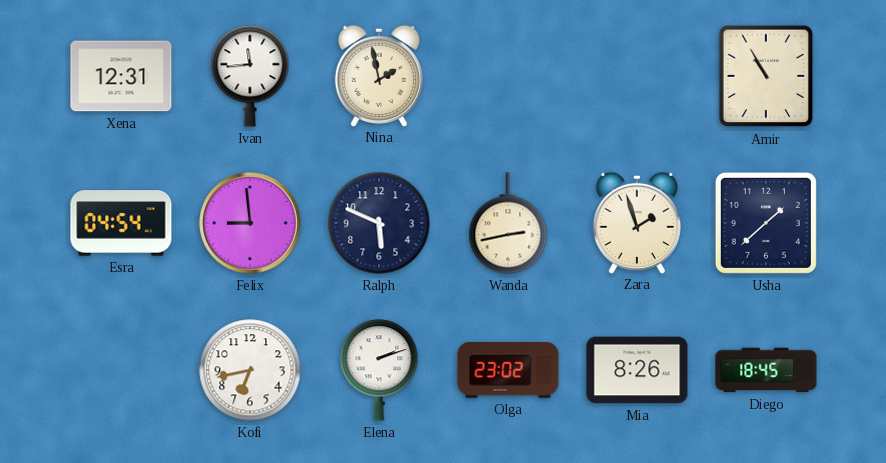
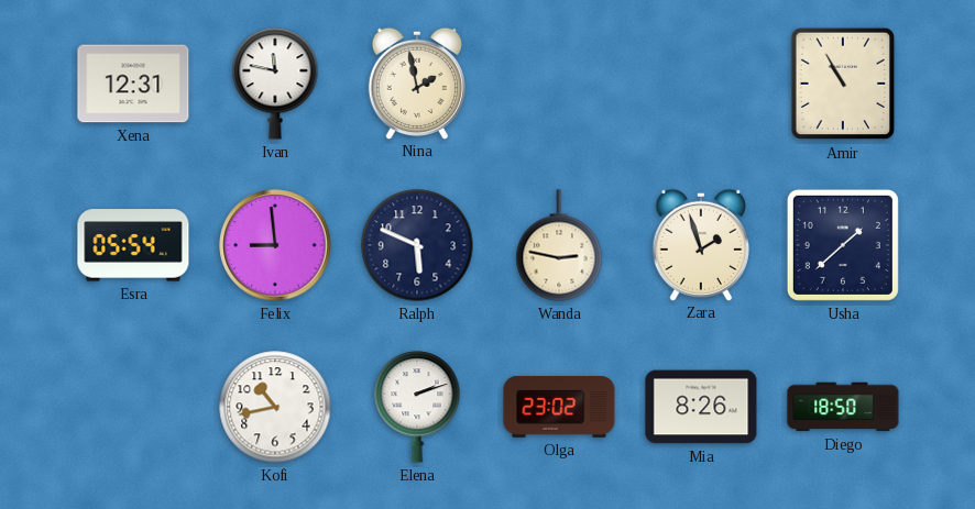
Ivan: 11:44 -> 11:47 (275, 84)
Esra: 04:54 -> 05:54 (133, 245)
Wanda: 2:43 -> 2:47 (559, 245)
Kofi: 6:43 -> 10:43 (275, 407)
Diego: 18:45 -> 18:50 (843, 407)
